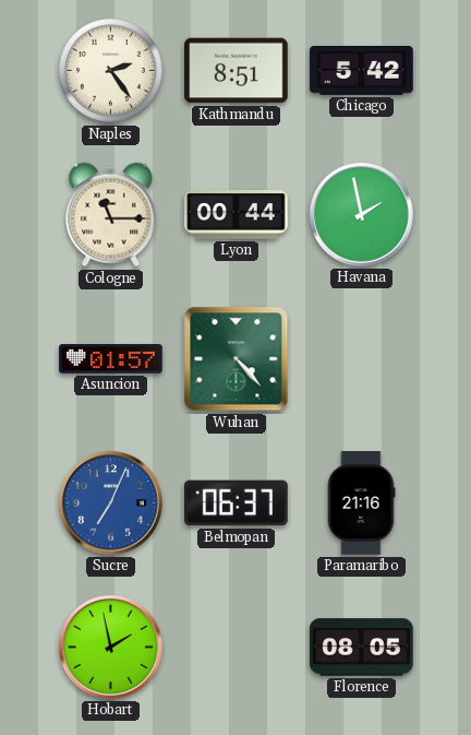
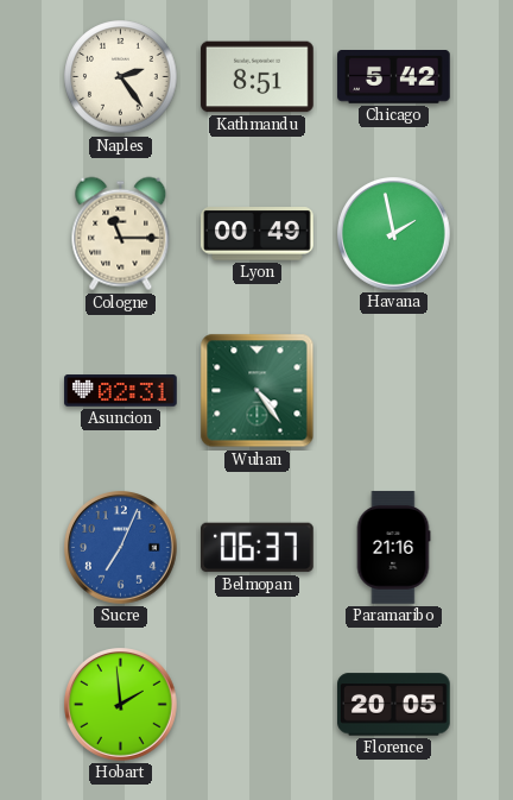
Lyon: 00:44 -> 00:49 (258, 234)
Asuncion: 01:57 -> 02:31 (121, 391)
Wuhan: 4:23 -> 4:24 (258, 391)
Hobart: 1:58 -> 1:59 (121, 705)
Florence: 08:05 -> 20:05 (394, 705)
